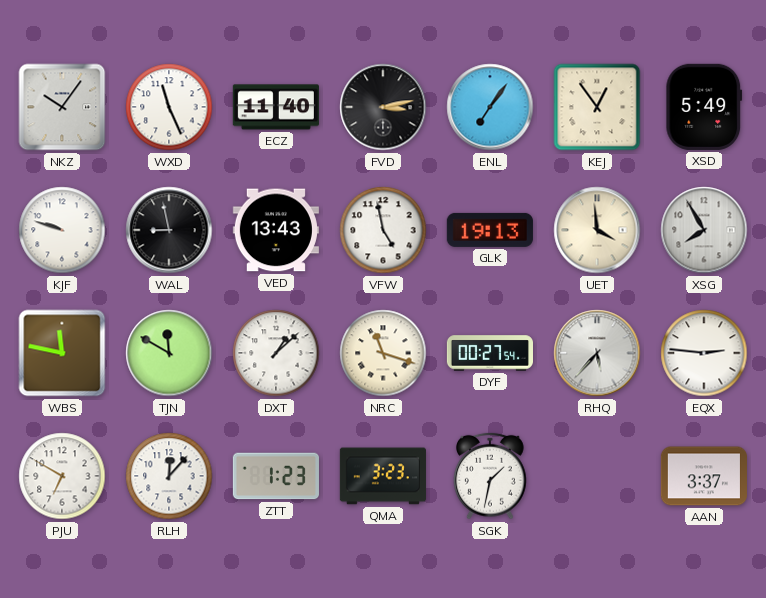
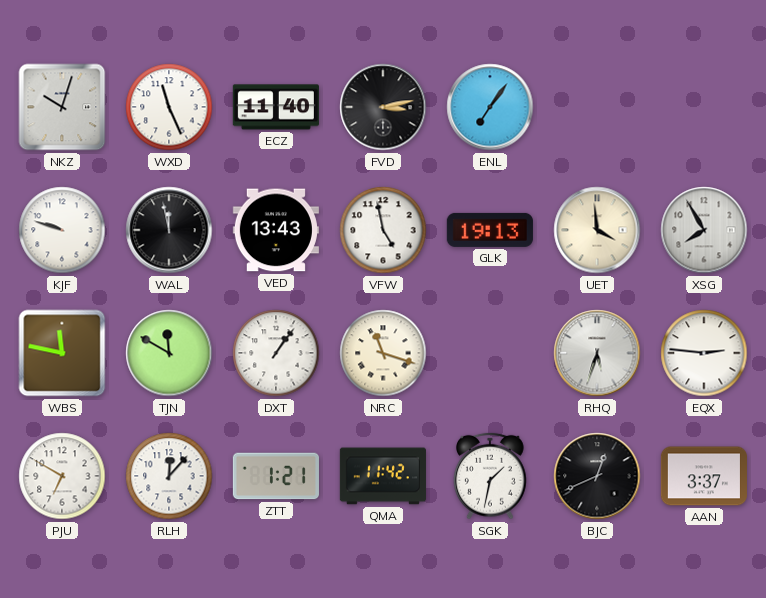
NKZ: 10:06 -> 10:03 (62, 107)
KEJ: 12:54 -> none (597, 107)
XSD: 5:49 -> none (704, 107)
WAL: 8:58 -> 11:58 (169, 230)
DXT: 1:08 -> 1:06 (276, 353)
DYF: 00:27 -> none (489, 353)
RHQ: 5:37 -> 5:33 (597, 353)
ZTT: 1:23 -> 1:21 (276, 476)
QMA: 3:23 -> 11:42 (383, 476)
BJC: none -> 12:41 (597, 476)
